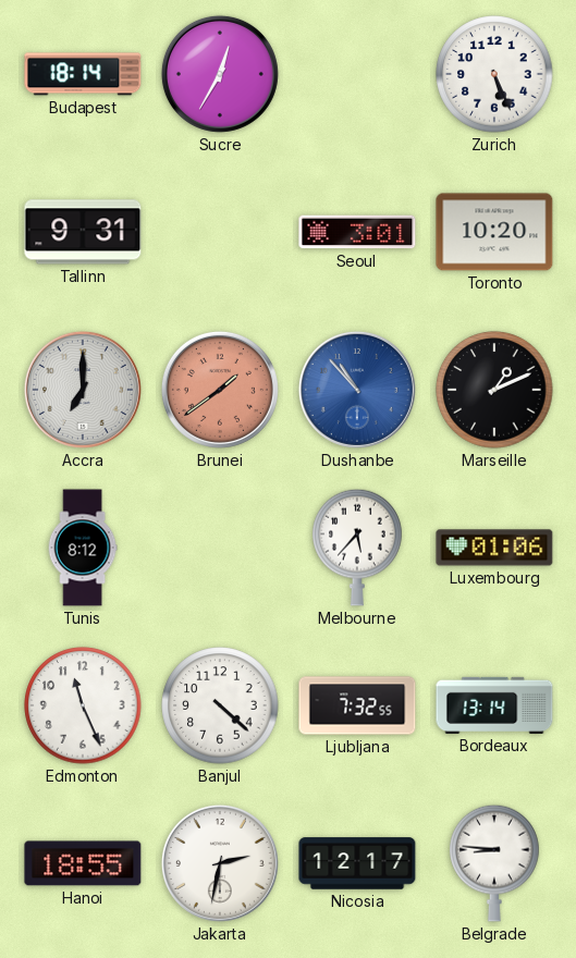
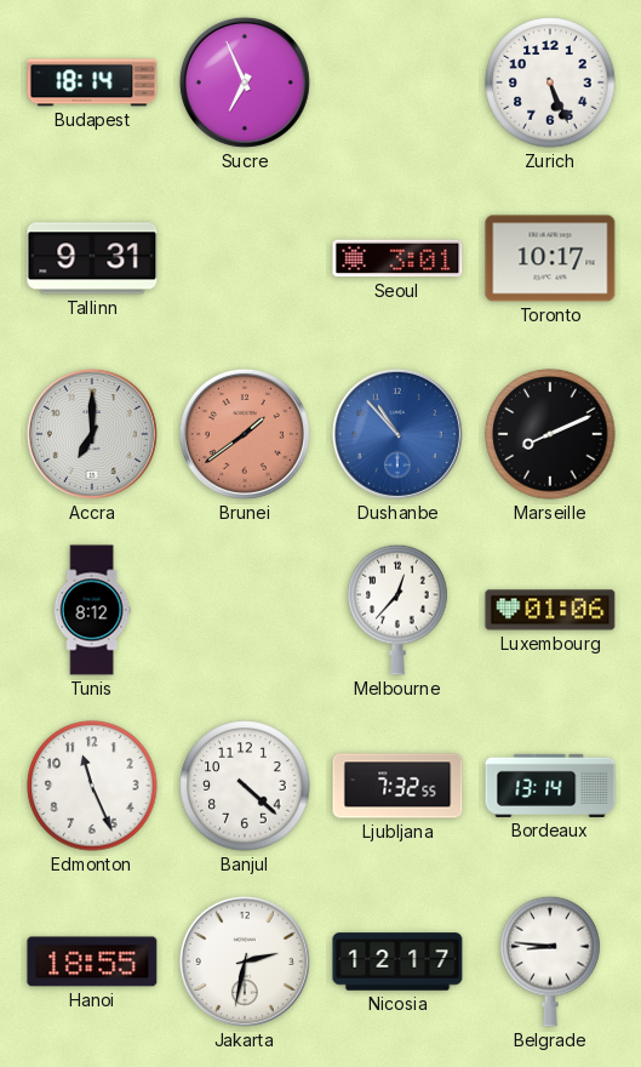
Sucre: 12:35 -> 6:56 (245, 82)
Toronto: 10:20 -> 10:17 (550, 258)
Marseille: 1:11 -> 8:11 (550, 434)
Melbourne: 5:37 -> 12:37 (397, 610)
